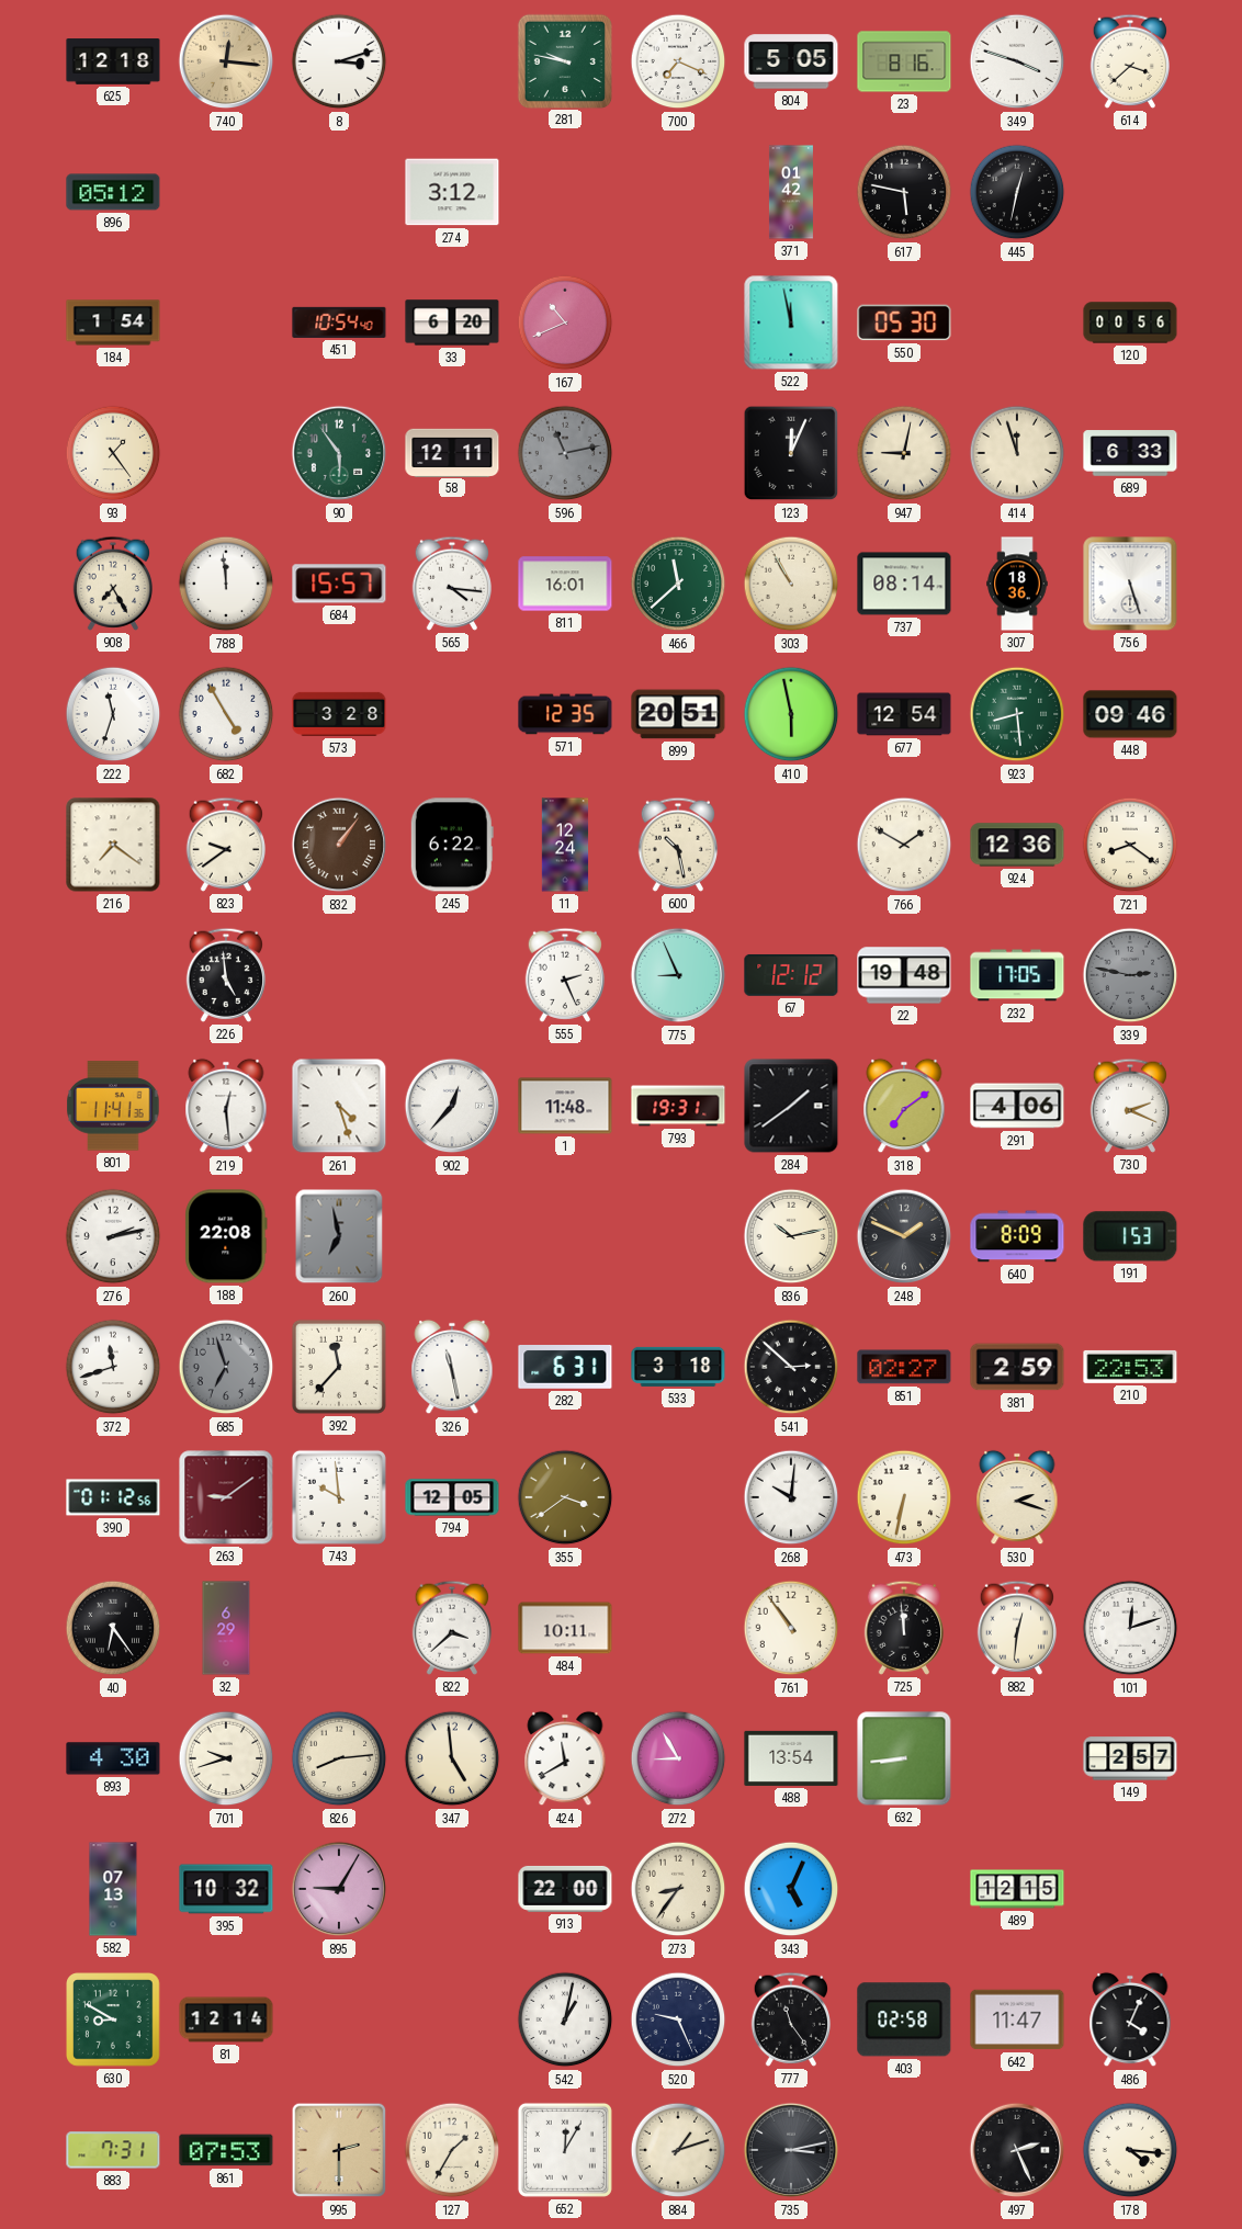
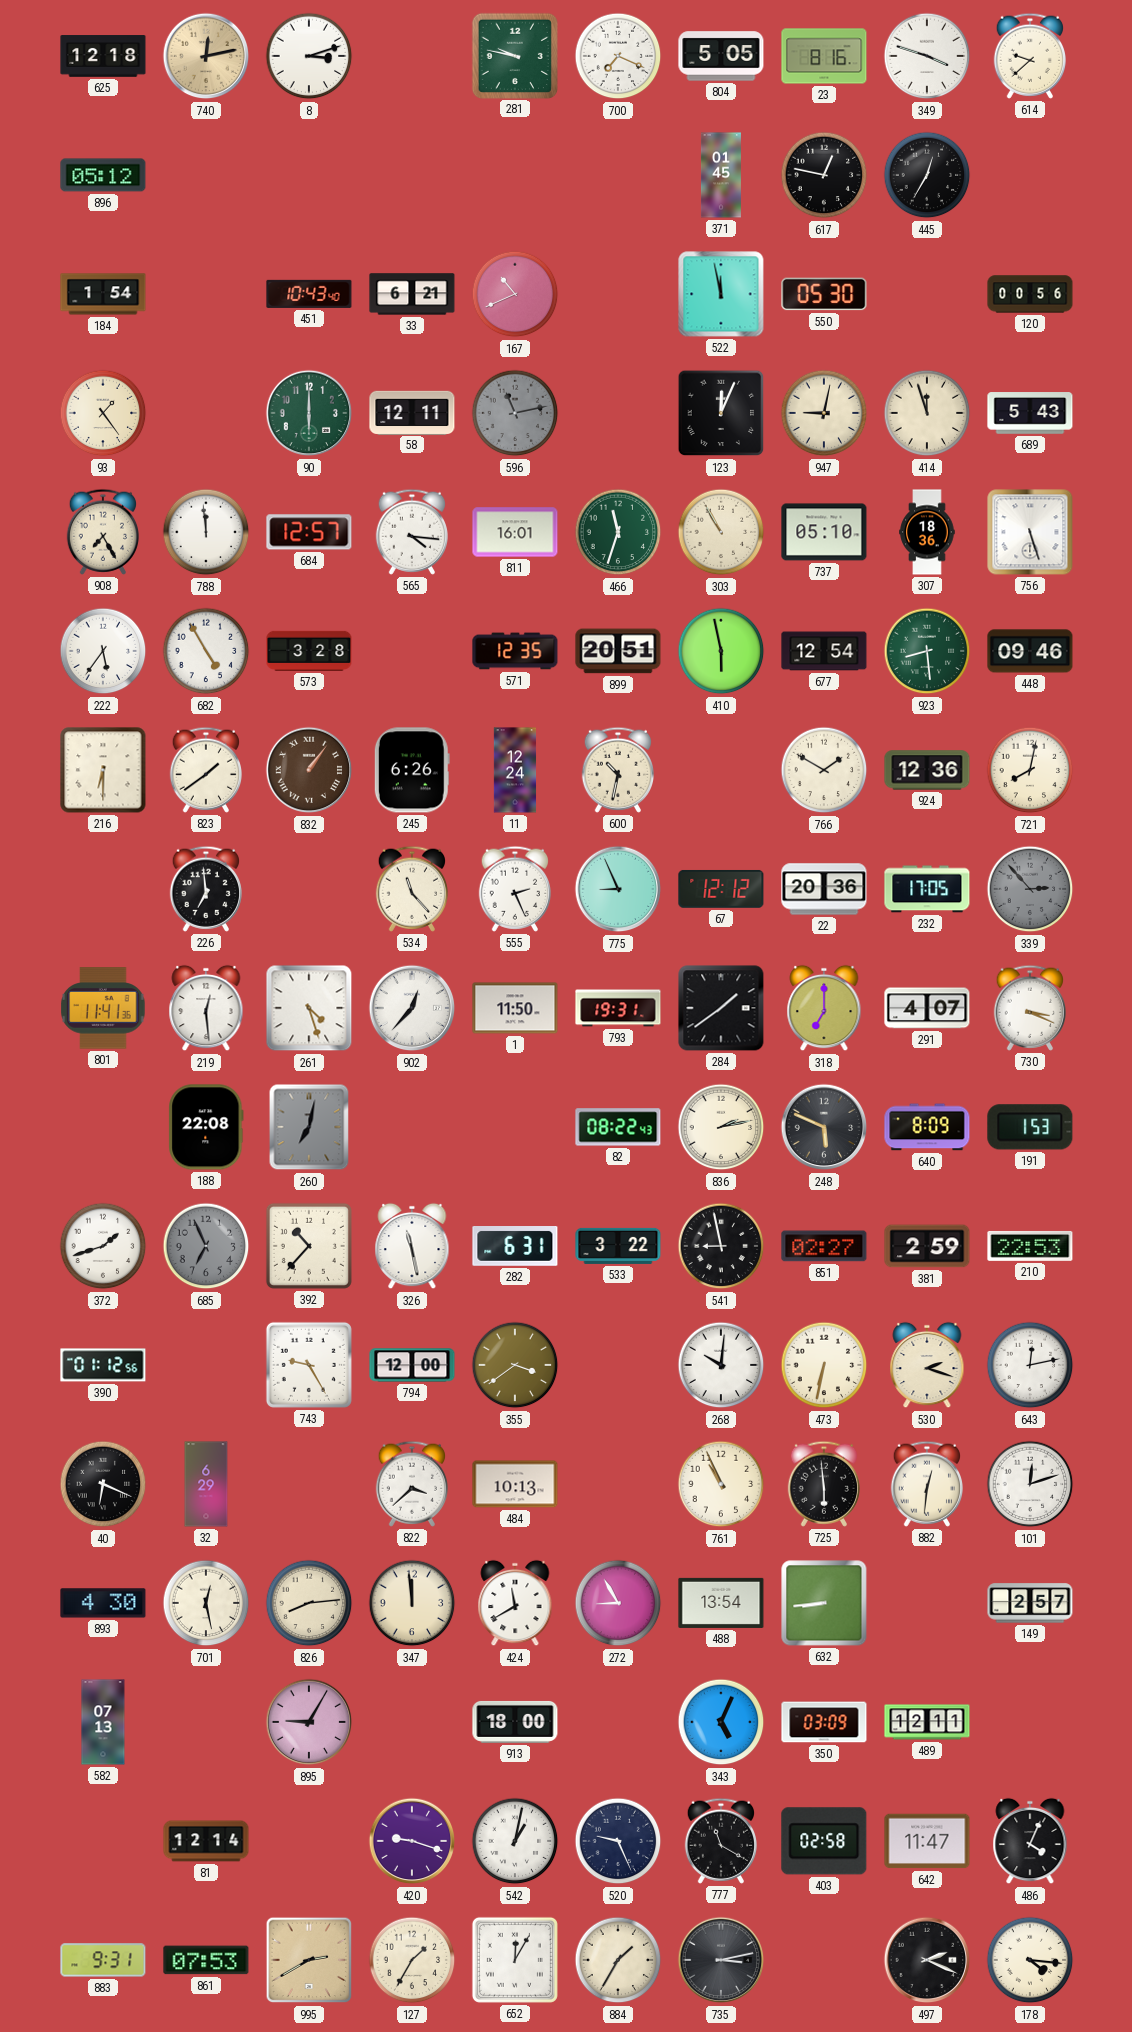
740: 12:16 -> 12:13 (206, 56)
614: 3:38 -> 9:38 (1029, 56)
274: 3:12 -> none (452, 192)
371: 01:42 -> 01:45 (721, 175)
617: 5:47 -> 12:47 (824, 175)
445: 12:32 -> 12:35 (927, 175)
451: 10:54 -> 10:43 (309, 294)
33: 6:20 -> 6:21 (412, 294)
90: 5:54 -> 6:00 (309, 413)
689: 6:33 -> 5:43 (1030, 413)
684: 15:57 -> 12:57 (309, 532)
466: 11:38 -> 11:33 (618, 532)
737: 08:14 -> 05:10 (824, 532)
222: 11:33 -> 5:36 (103, 651)
216: 7:21 -> 6:30 (103, 770)
823: 9:39 -> 1:39 (205, 770)
245: 6:22 -> 6:26 (412, 770)
600: 10:28 -> 10:32 (617, 770)
721: 8:21 -> 8:02 (1030, 770)
226: 4:59 -> 6:59 (205, 889)
534: none -> 11:23 (411, 889)
22: 19:48 -> 20:36 (824, 889)
339: 2:47 -> 2:53 (1030, 889)
1: 11:48 -> 11:50 (515, 1008)
318: 7:09 -> 7:00 (824, 1008)
291: 4:06 -> 4:07 (927, 1008)
730: 2:19 -> 3:19 (1029, 1008)
276: 2:13 -> none (113, 1236)
260: 6:58 -> 7:02 (309, 1127)
82: none -> 08:22 (618, 1127)
836: 10:13 -> 2:13 (721, 1127)
248: 1:49 -> 5:49 (824, 1127)
372: 11:42 -> 1:42 (103, 1246)
685: 6:57 -> 6:56 (206, 1246)
392: 11:37 -> 10:37 (309, 1246)
533: 3:18 -> 3:22 (618, 1246)
541: 2:52 -> 8:58 (721, 1246)
263: 9:09 -> none (226, 1497)
743: 9:59 -> 9:25 (309, 1365)
794: 12:05 -> 12:00 (412, 1365)
643: none -> 12:13 (1030, 1365)
40: 6:24 -> 6:19 (103, 1484)
484: 10:11 -> 10:13 (515, 1484)
761: 10:54 -> 10:56 (721, 1484)
725: 11:59 -> 5:59 (823, 1484)
701: 9:42 -> 12:28 (206, 1603)
347: 4:59 -> 11:59 (412, 1603)
395: 10:32 -> none (226, 1889)
913: 22:00 -> 18:00 (515, 1722)
273: 8:36 -> none (678, 1889)
350: none -> 03:09 (824, 1722)
489: 12:15 -> 12:11 (927, 1722)
630: 8:50 -> none (113, 2019)
420: none -> 9:18 (412, 1841)
777: 11:24 -> 11:20 (720, 1841)
883: 7:31 -> 9:31 (103, 1960)
995: 2:30 -> 2:40 (309, 1960)
884: 1:12 -> 1:35 (618, 1960)
497: 2:26 -> 2:19 (927, 1960)
